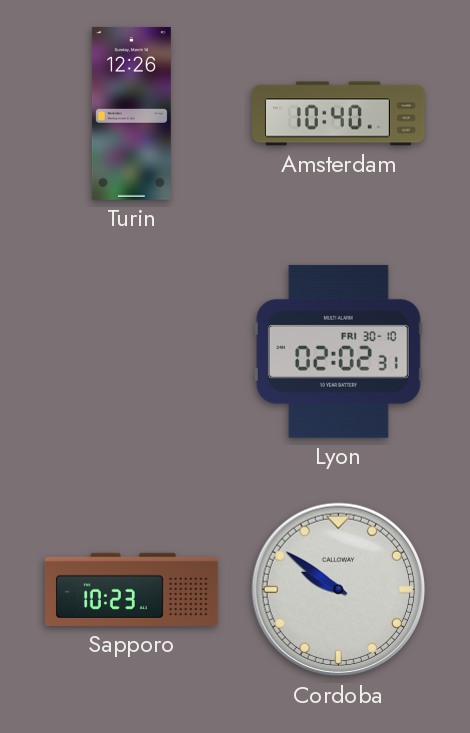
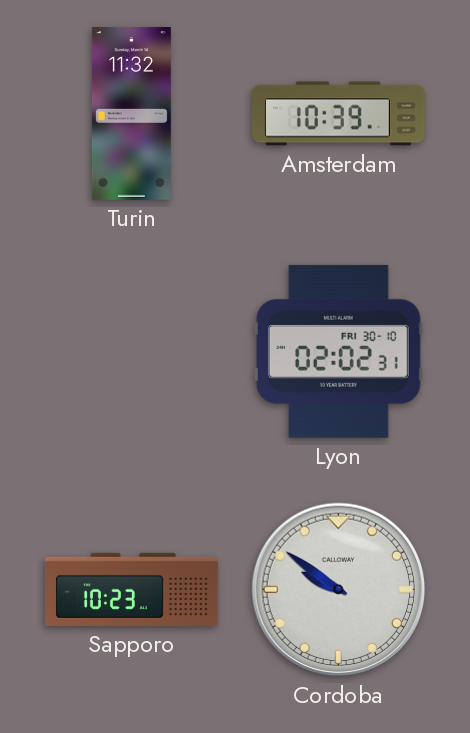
Turin: 12:26 -> 11:32 (131, 113)
Amsterdam: 10:40 -> 10:39 (338, 114)
